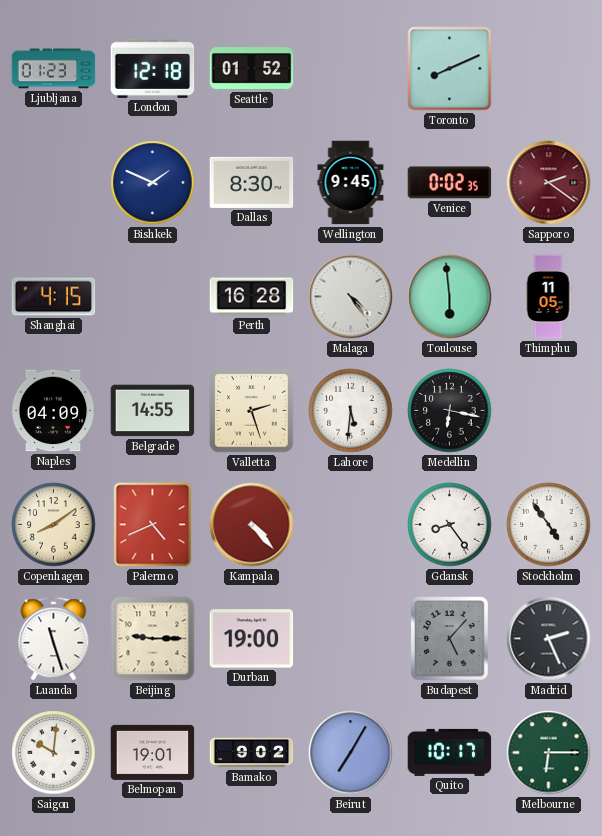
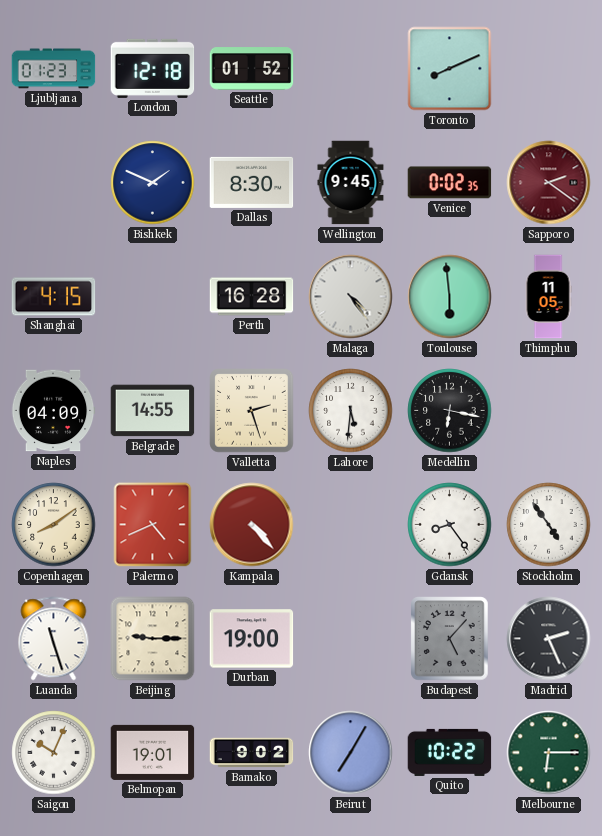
Saigon: 10:01 -> 10:04 (54, 753)
Quito: 10:17 -> 10:22 (450, 752)
